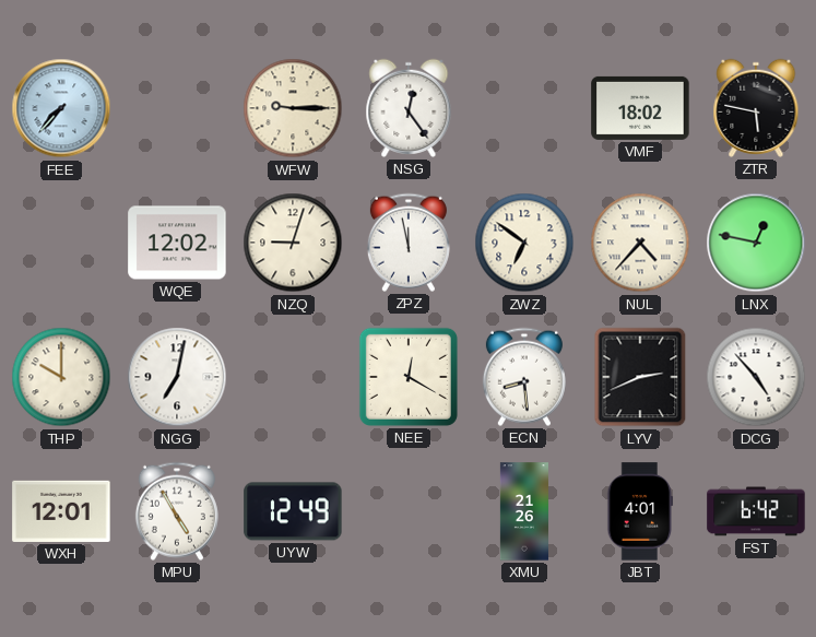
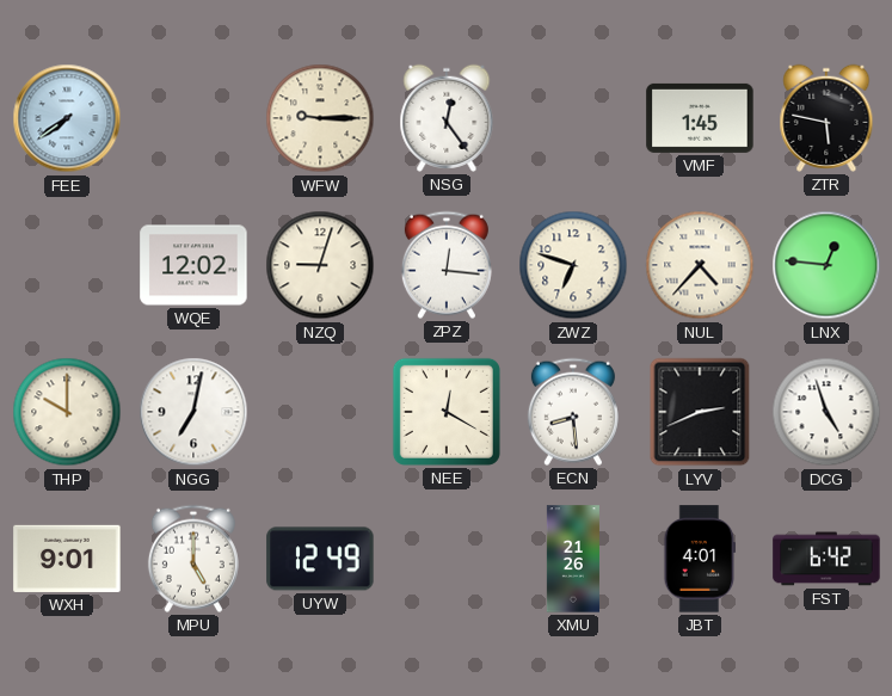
FEE: 7:37 -> 7:39 (67, 118)
VMF: 18:02 -> 1:45 (700, 118)
ZPZ: 11:58 -> 12:16 (447, 265)
ZWZ: 6:51 -> 6:48 (573, 265)
LNX: 12:47 -> 12:46 (826, 265)
DCG: 4:53 -> 4:57 (826, 412)
WXH: 12:01 -> 9:01 (67, 559)
MPU: 4:55 -> 5:00 (193, 559)
